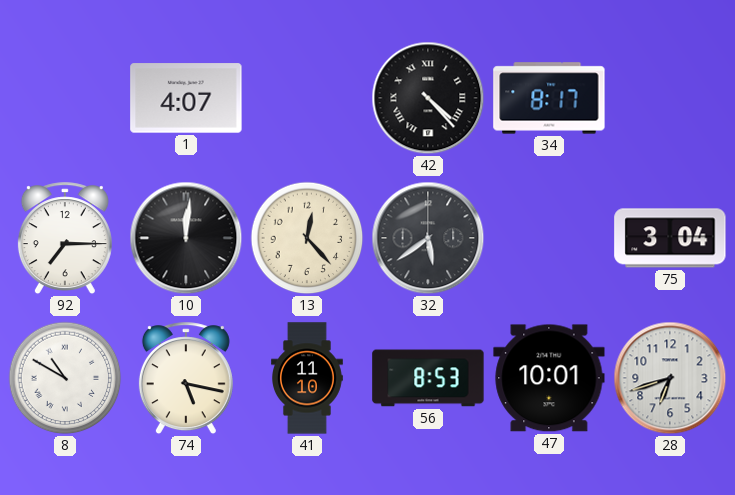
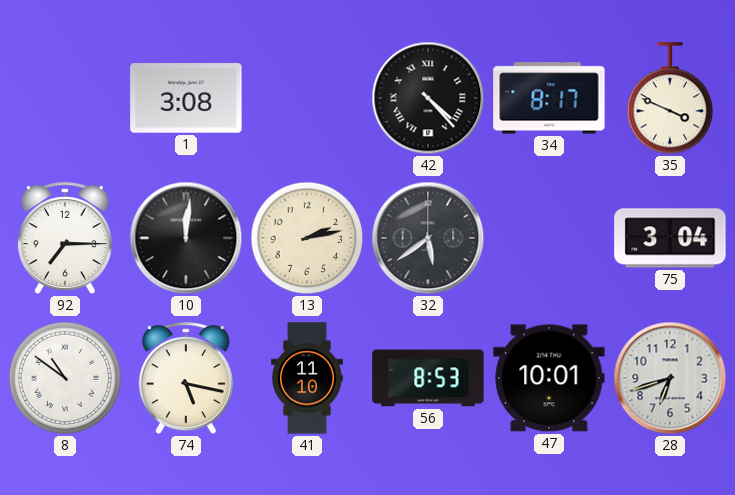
1: 4:07 -> 3:08 (186, 98)
35: none -> 3:49 (670, 99)
13: 12:23 -> 2:13 (307, 238)
8: 10:50 -> 10:51 (65, 378)
